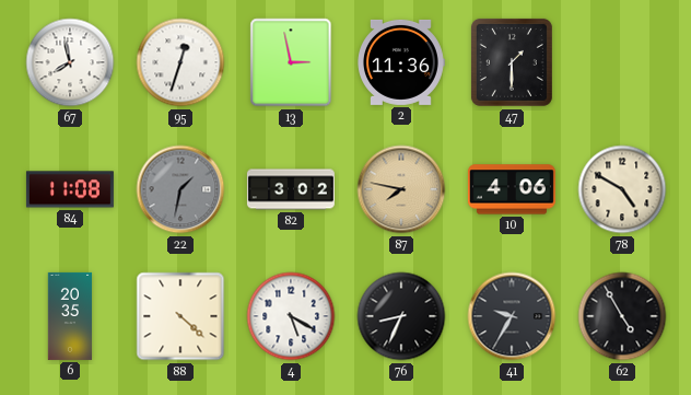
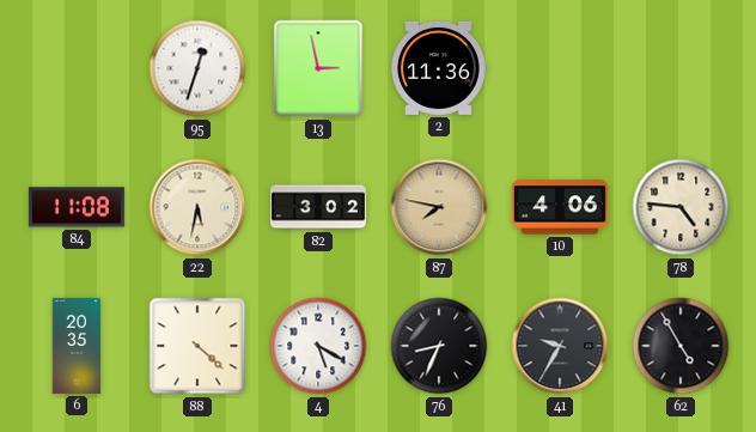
67: 7:58 -> none (70, 62)
47: 1:30 -> none (512, 62)
22: 1:32 -> 5:32 (197, 207)
22 dial: grey -> cream (197, 207)
78: 4:50 -> 4:46 (681, 207)
